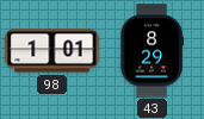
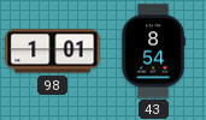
43: 8:29 -> 8:54 (153, 52)
